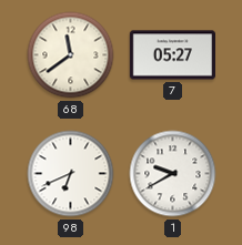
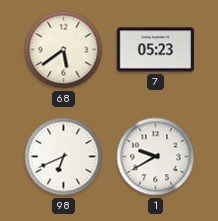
68: 11:39 -> 5:39 (64, 50)
7: 05:27 -> 05:23 (155, 50)
